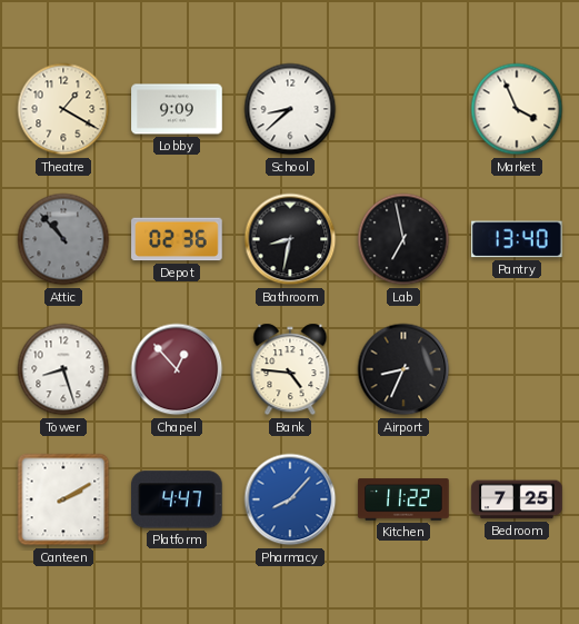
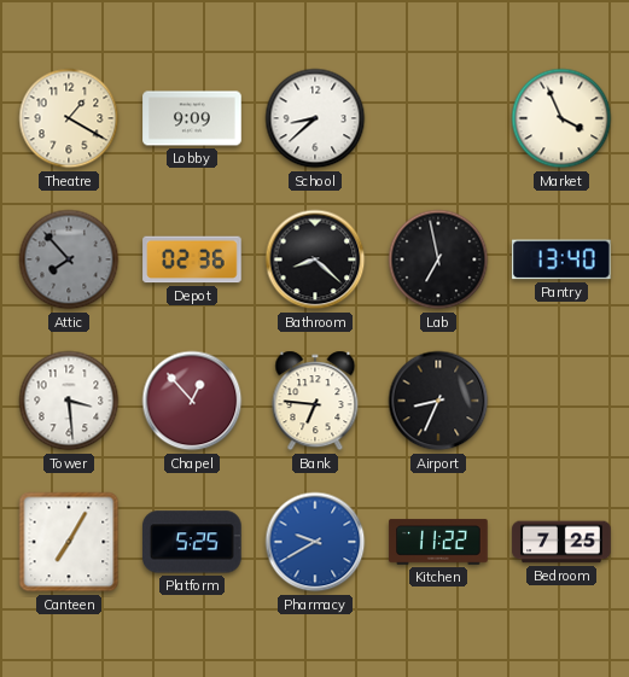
Attic: 10:53 -> 7:53 (69, 259)
Bathroom: 8:32 -> 8:22 (315, 259)
Tower: 8:27 -> 3:29 (69, 401)
Bank: 4:46 -> 6:46 (315, 401)
Canteen: 2:10 -> 7:05 (69, 542)
Platform: 4:47 -> 5:25 (192, 542)
Pharmacy: 8:07 -> 9:40 (315, 542)
